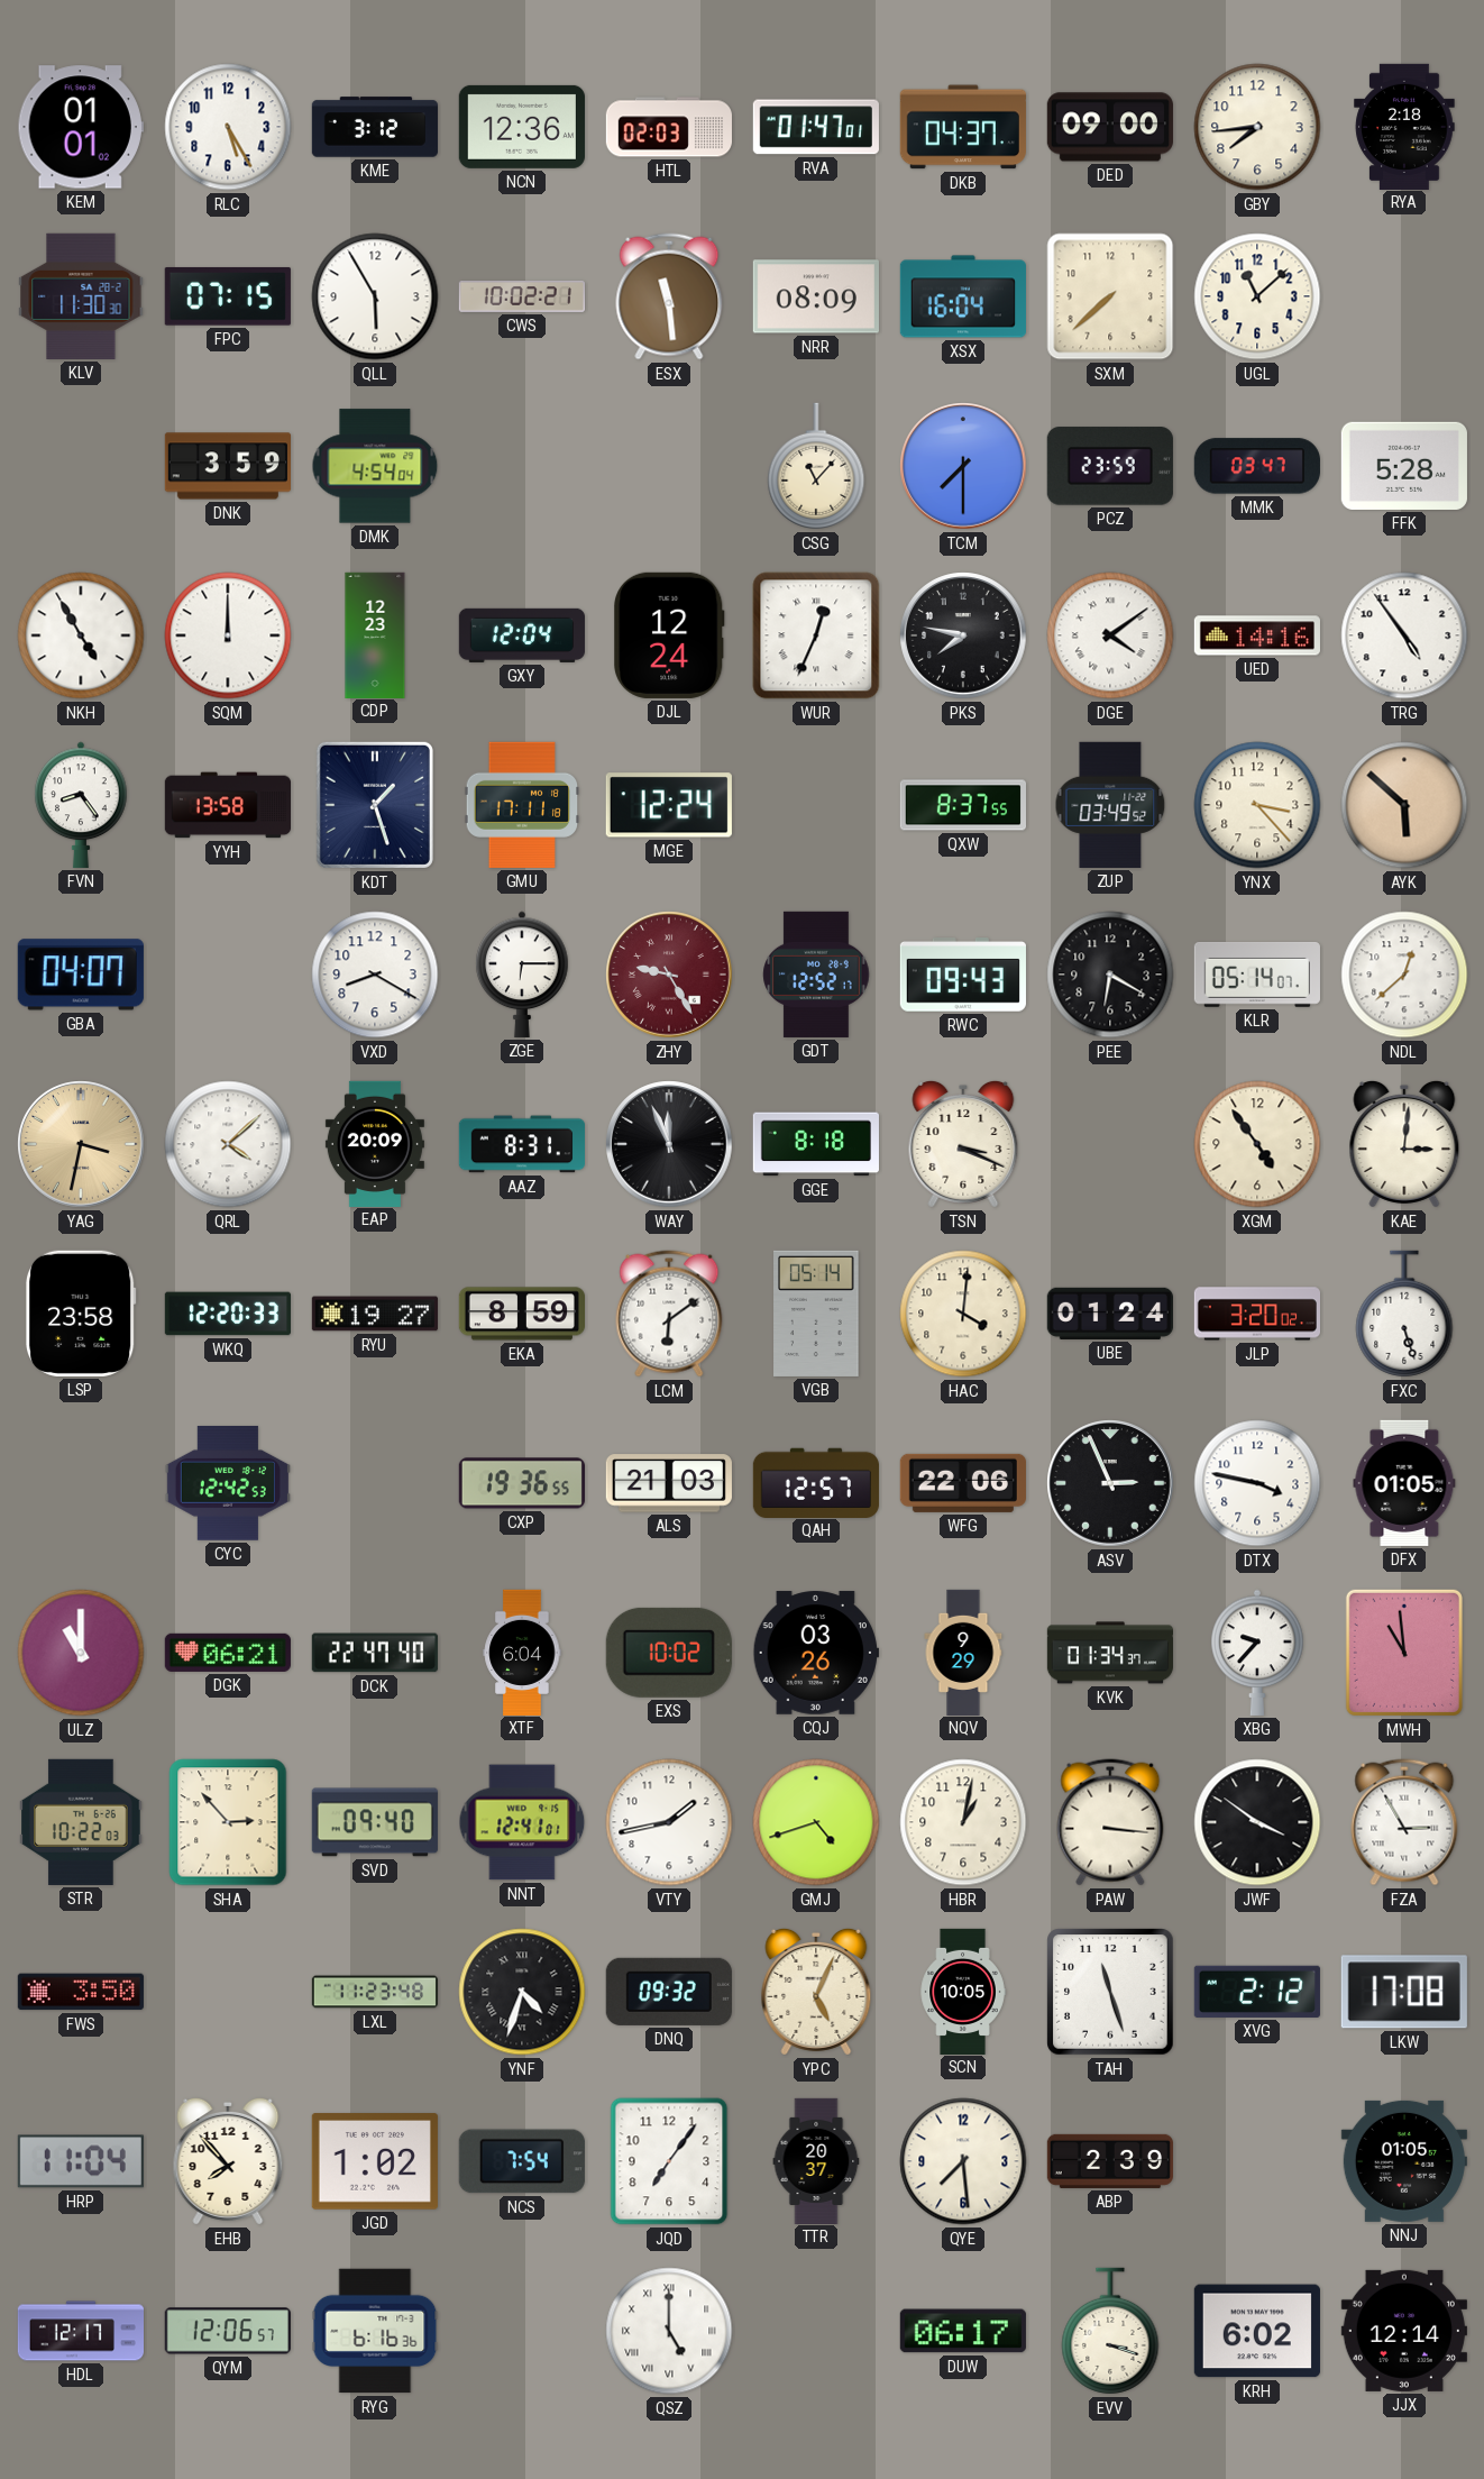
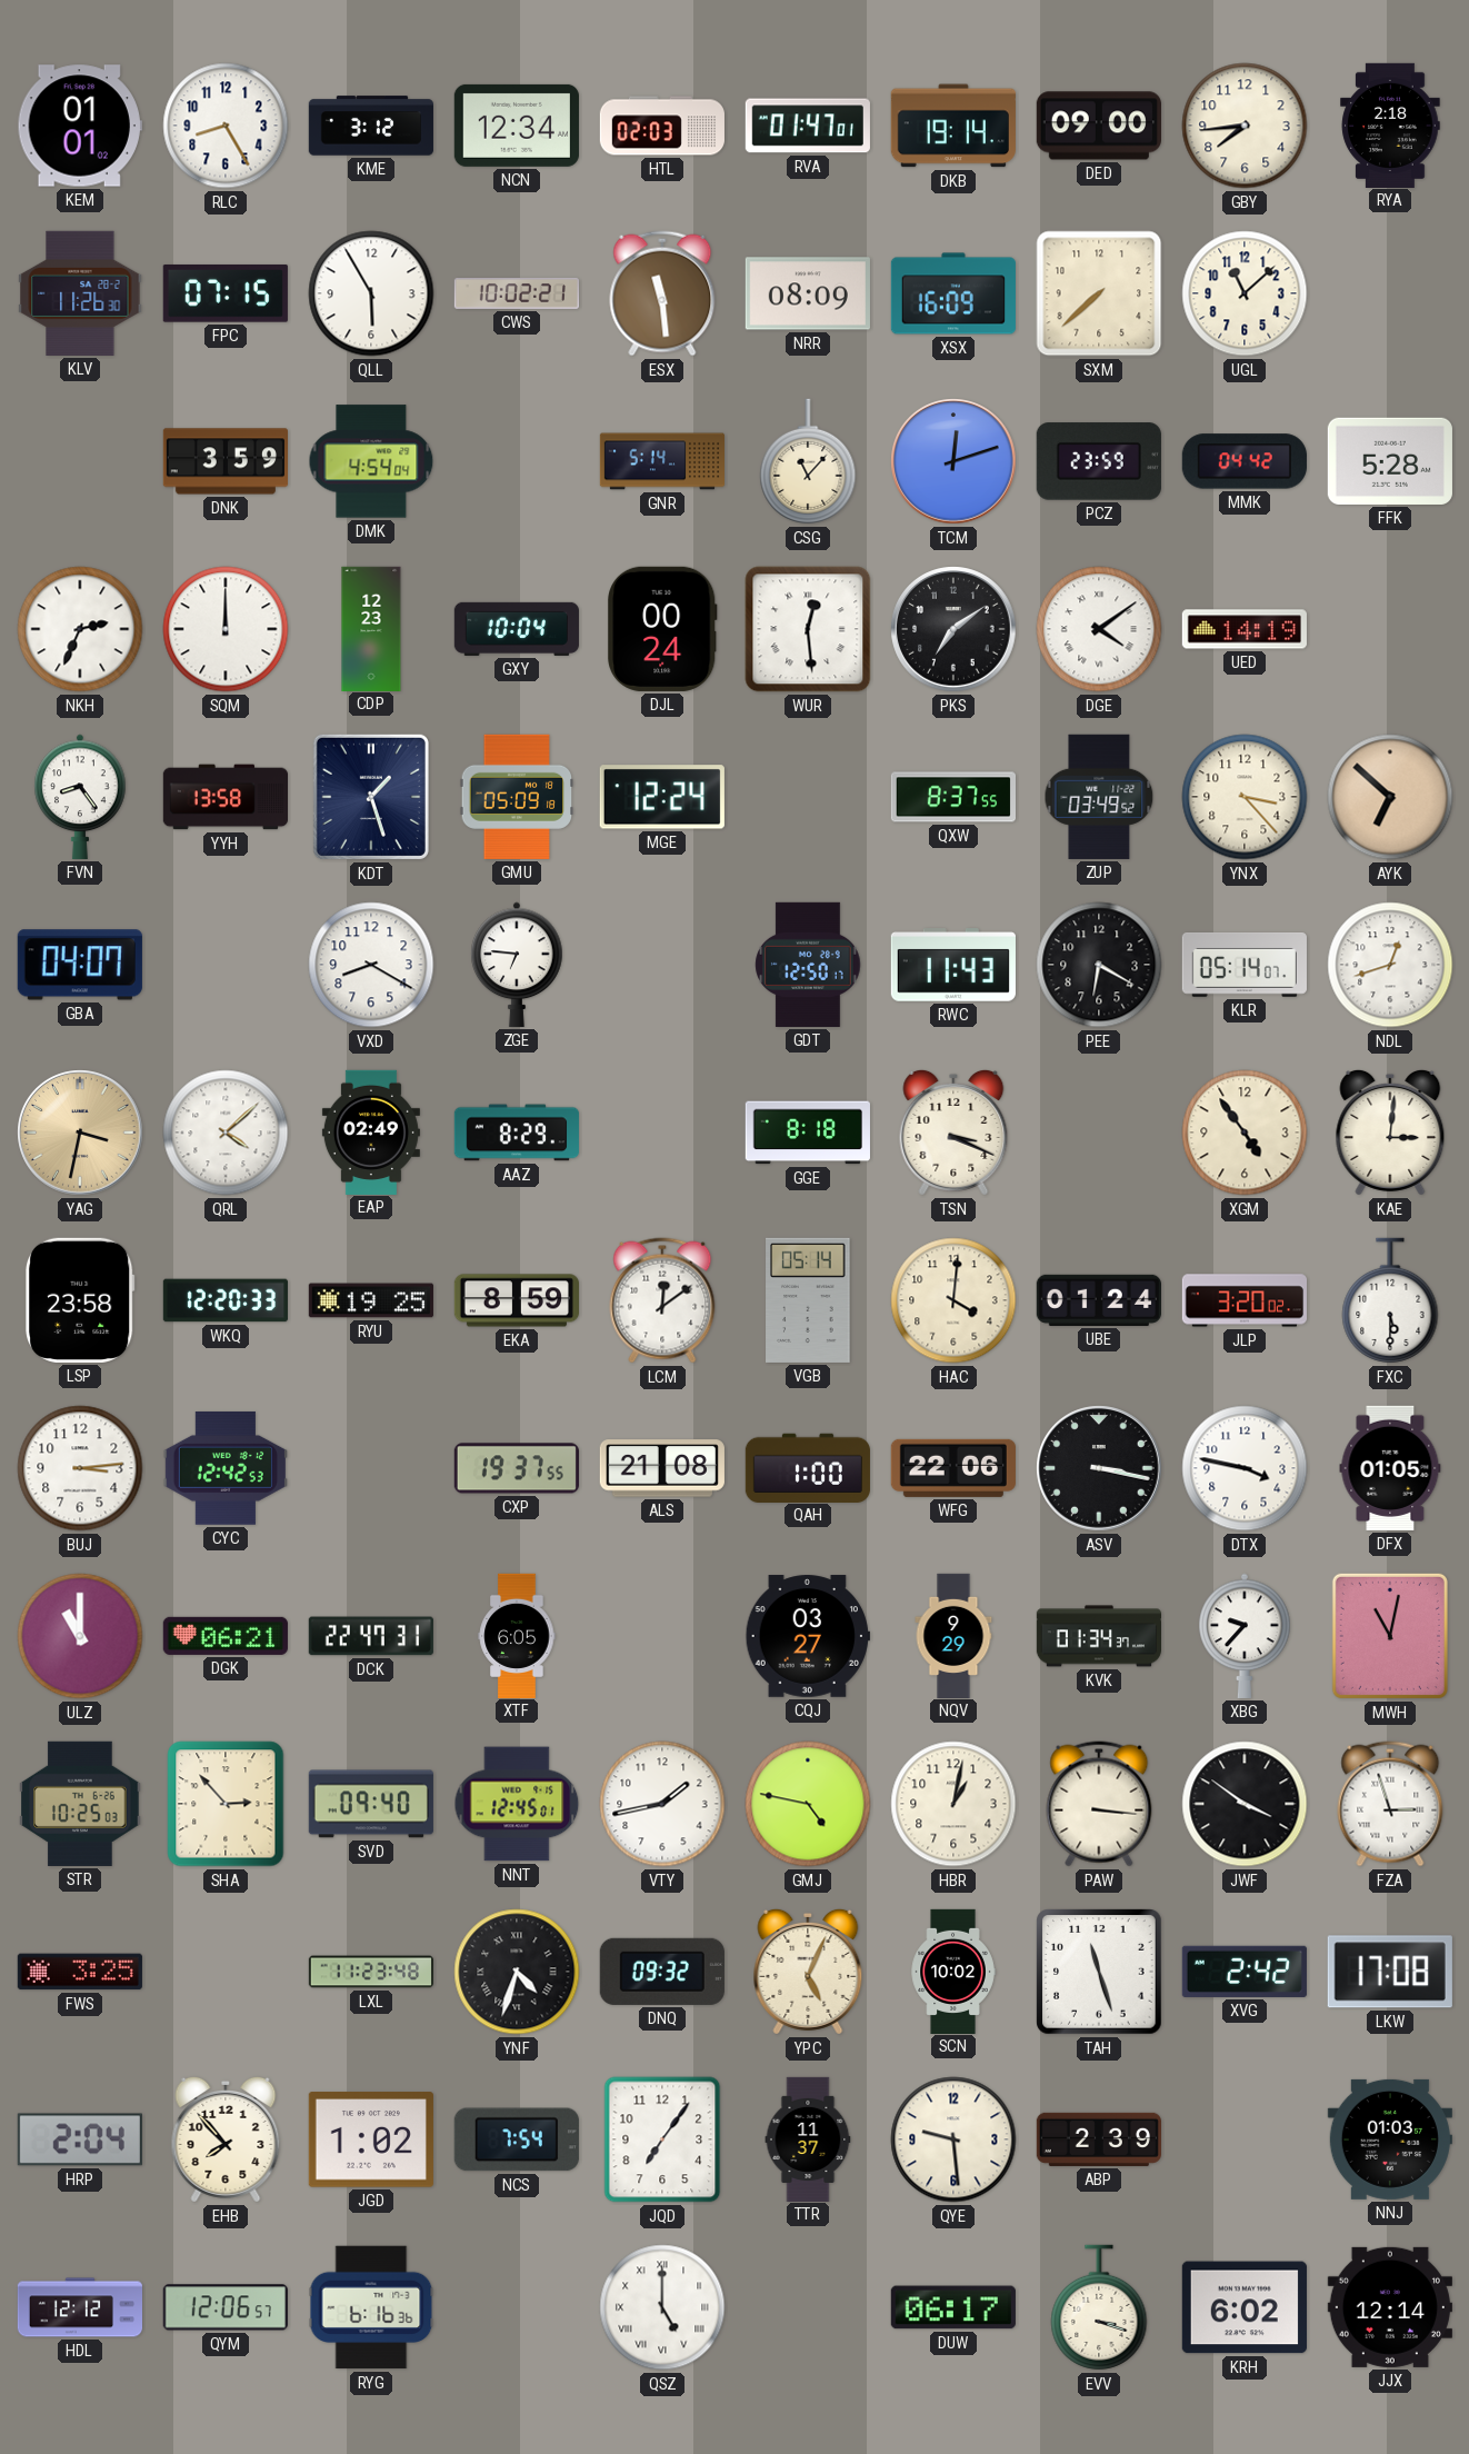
RLC: 5:25 -> 8:25 (226, 126)
NCN: 12:36 -> 12:34 (517, 126)
DKB: 04:37 -> 19:14 (953, 126)
KLV: 11:30 -> 11:26 (80, 293)
XSX: 16:04 -> 16:09 (953, 293)
GNR: none -> 5:14 (662, 461)
TCM: 7:30 -> 12:12 (953, 461)
MMK: 03:47 -> 04:42 (1245, 461)
NKH: 4:55 -> 2:34 (80, 629)
GXY: 12:04 -> 10:04 (517, 629)
DJL: 12:24 -> 00:24 (662, 629)
WUR: 12:34 -> 12:29 (808, 629)
PKS: 7:47 -> 7:09 (953, 629)
UED: 14:16 -> 14:19 (1245, 629)
TRG: 4:54 -> none (1404, 635)
GMU: 17:11 -> 05:09 (517, 797)
AYK: 5:52 -> 6:52 (1390, 797)
ZGE: 6:15 -> 6:46 (517, 965)
ZHY: 9:25 -> none (669, 975)
GDT: 12:52 -> 12:50 (808, 965)
RWC: 09:43 -> 11:43 (953, 965)
NDL: 12:38 -> 12:42 (1390, 965)
EAP: 20:09 -> 02:49 (371, 1131)
AAZ: 8:31 -> 8:29 (517, 1133)
WAY: 11:56 -> none (669, 1144)
RYU: 19:27 -> 19:25 (371, 1300)
LCM: 6:09 -> 12:09 (662, 1300)
FXC: 5:27 -> 5:30 (1390, 1300)
BUJ: none -> 3:14 (80, 1468)
CXP: 19:36 -> 19:37 (517, 1468)
ALS: 21:03 -> 21:08 (662, 1468)
QAH: 12:57 -> 1:00 (808, 1467)
ASV: 2:56 -> 3:17 (1099, 1468)
DCK: 22:47:40 -> 22:47:31 (371, 1636)
XTF: 6:04 -> 6:05 (517, 1635)
EXS: 10:02 -> none (669, 1653)
CQJ: 03:26 -> 03:27 (808, 1636)
MWH: 10:59 -> 11:02 (1390, 1636)
STR: 10:22 -> 10:25 (80, 1804)
NNT: 12:41 -> 12:45 (517, 1804)
GMJ: 4:42 -> 4:47 (808, 1804)
FZA: 2:55 -> 2:57 (1390, 1804)
FWS: 3:50 -> 3:25 (80, 1972)
SCN: 10:05 -> 10:02 (953, 1971)
XVG: 2:12 -> 2:42 (1245, 1972)
HRP: 11:04 -> 2:04 (80, 2139)
TTR: 20:37 -> 11:37 (808, 2138)
QYE: 7:29 -> 9:29 (953, 2139)
NNJ: 01:05 -> 01:03 (1390, 2139)
HDL: 12:17 -> 12:12 (79, 2307)
